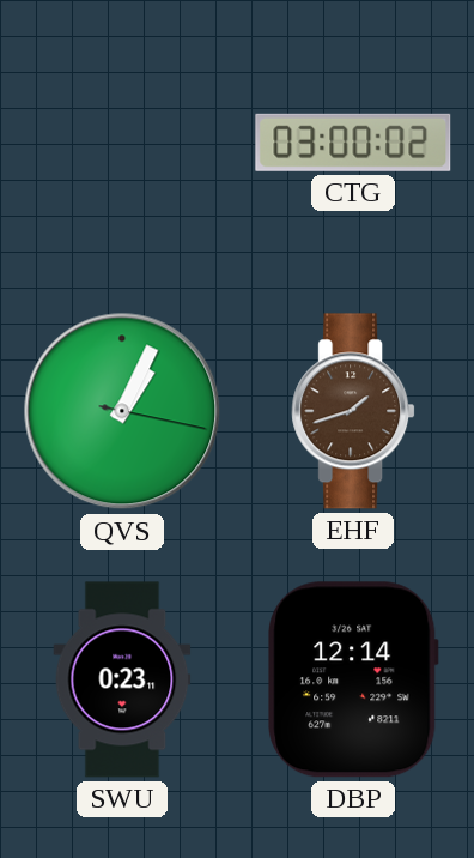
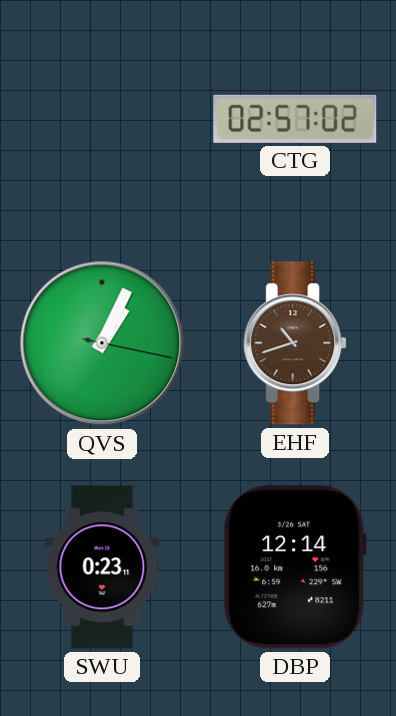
CTG: 03:00 -> 02:57 (295, 119)
EHF: 1:42 -> 10:42 (295, 343)
